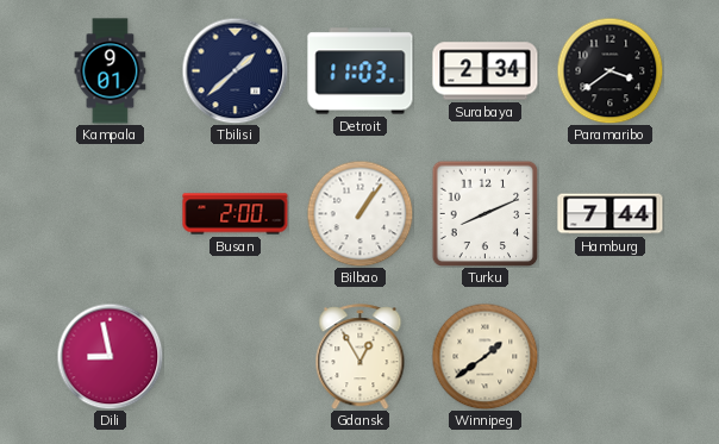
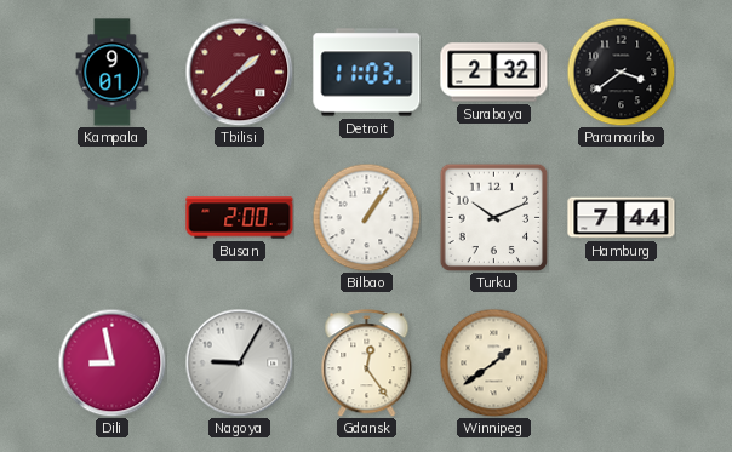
Tbilisi dial: navy -> burgundy (239, 71)
Surabaya: 2:34 -> 2:32 (494, 73)
Turku: 8:11 -> 10:11 (493, 217)
Nagoya: none -> 9:05 (239, 362)
Gdansk: 12:55 -> 12:24 (367, 364)
